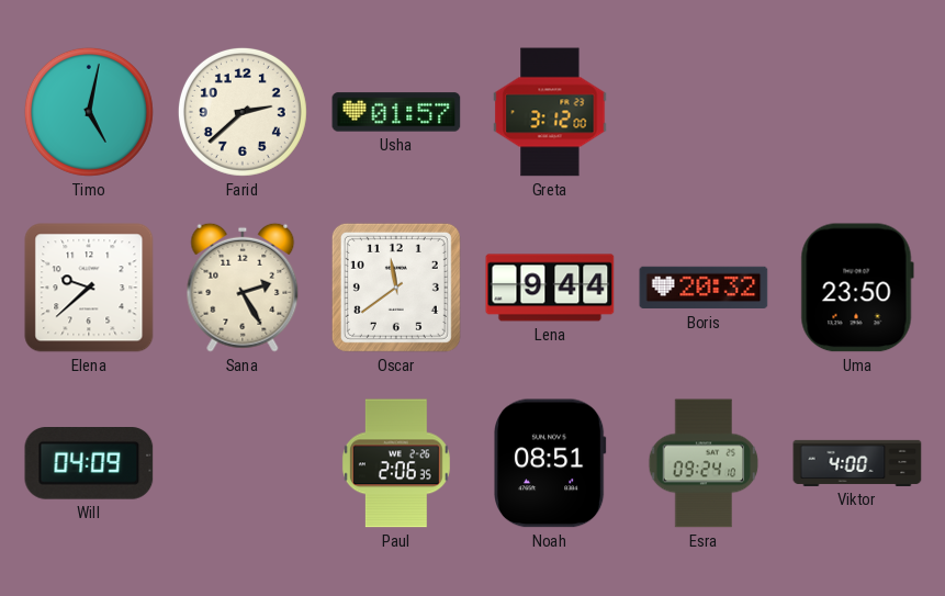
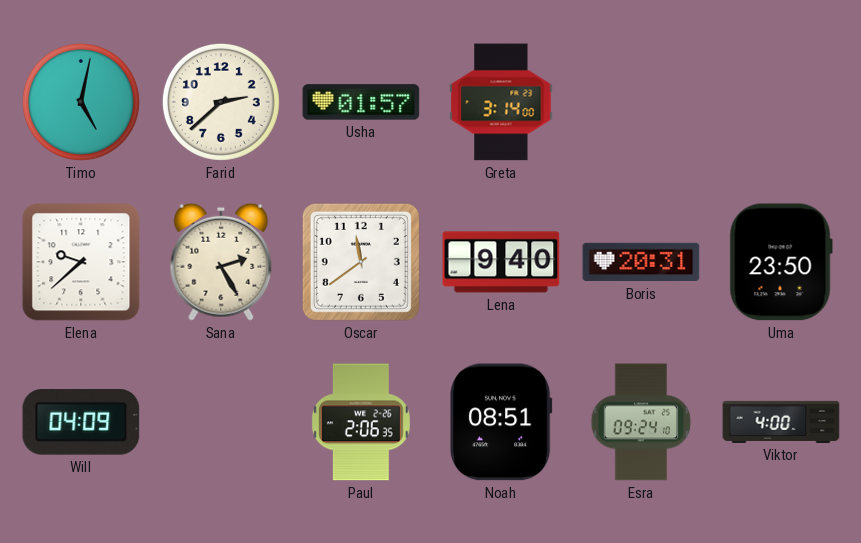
Greta: 3:12 -> 3:14 (501, 102)
Lena: 9:44 -> 9:40 (501, 262)
Boris: 20:32 -> 20:31 (641, 262)
